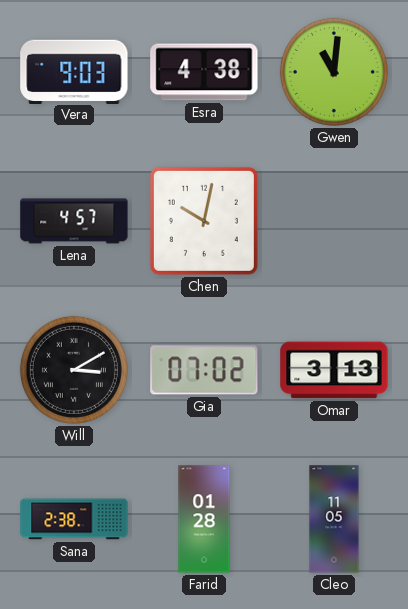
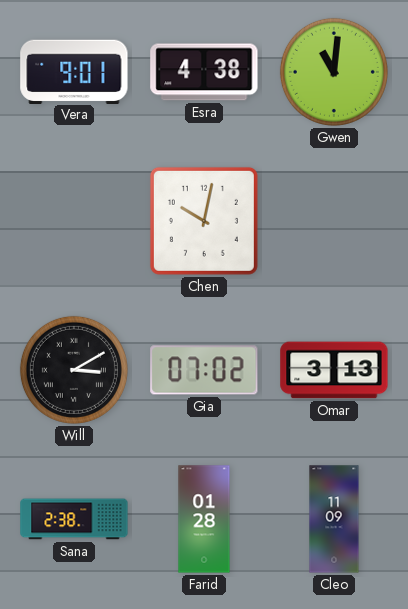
Vera: 9:03 -> 9:01 (74, 71)
Lena: 4:57 -> none (74, 221)
Cleo: 11:05 -> 11:09 (334, 519)
